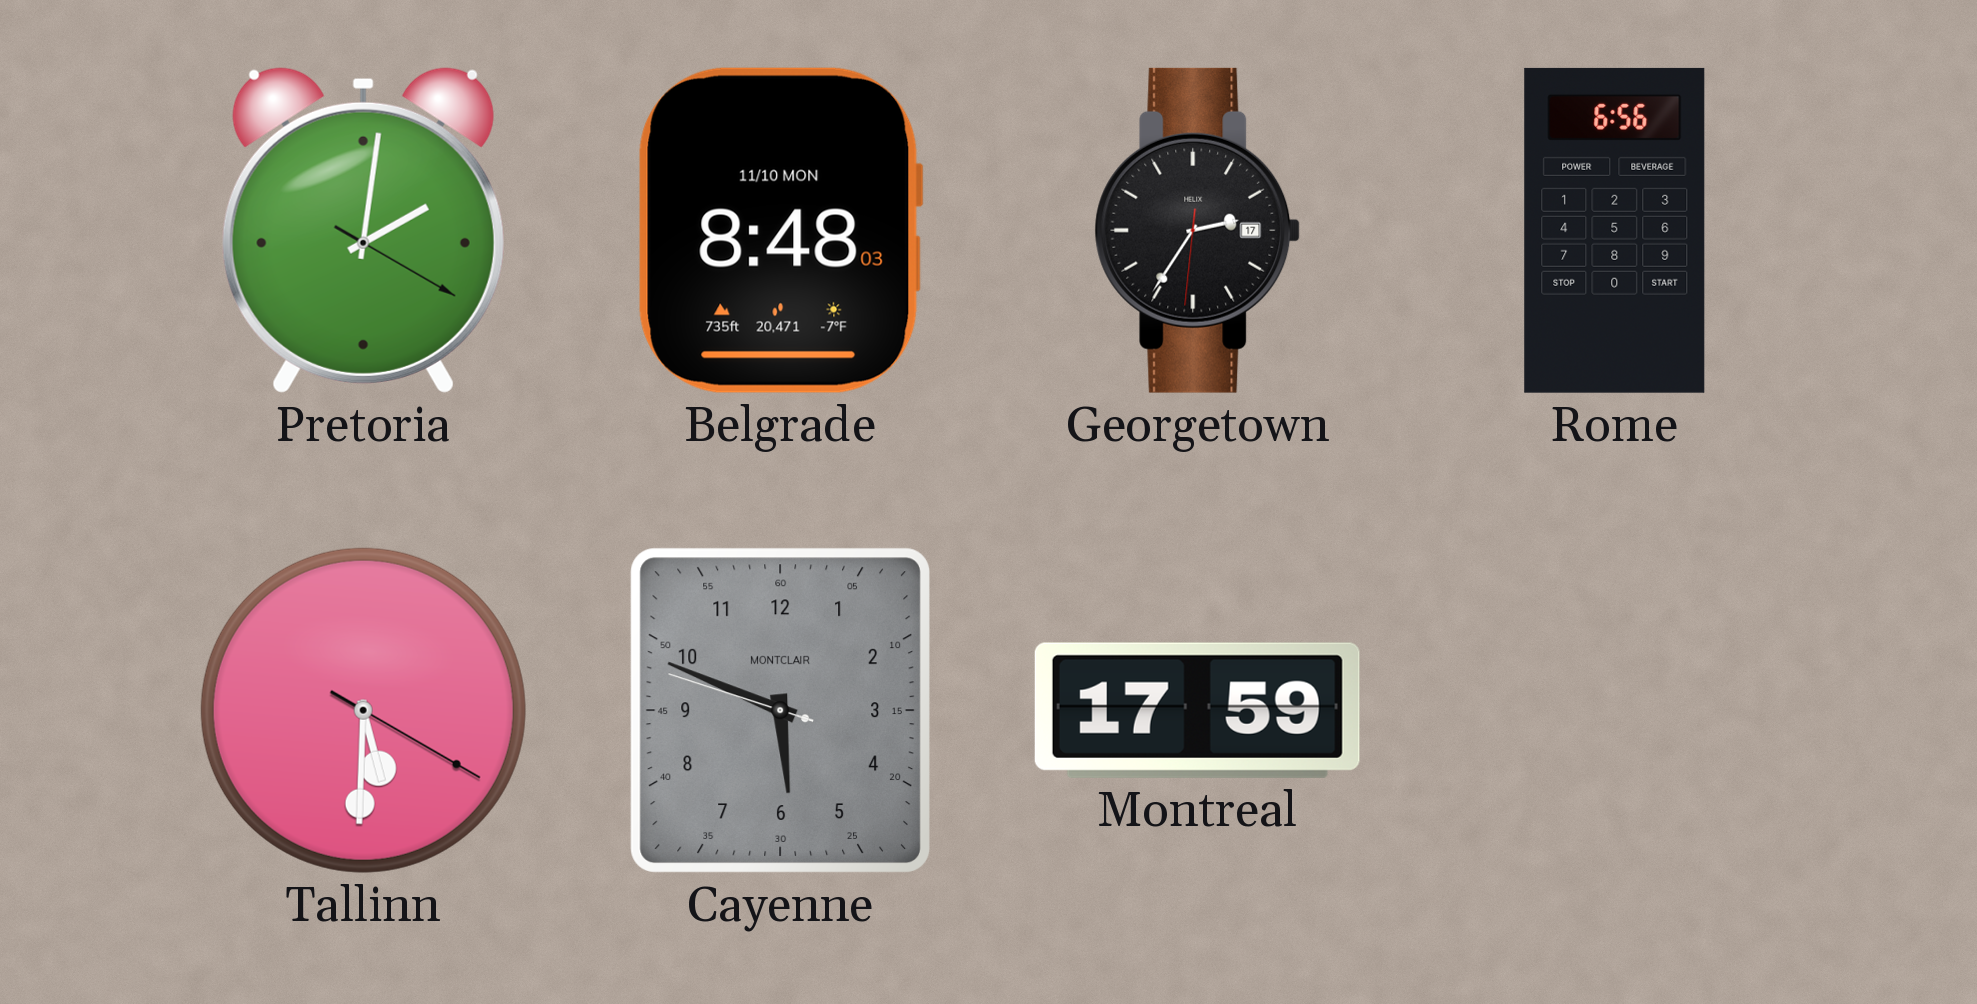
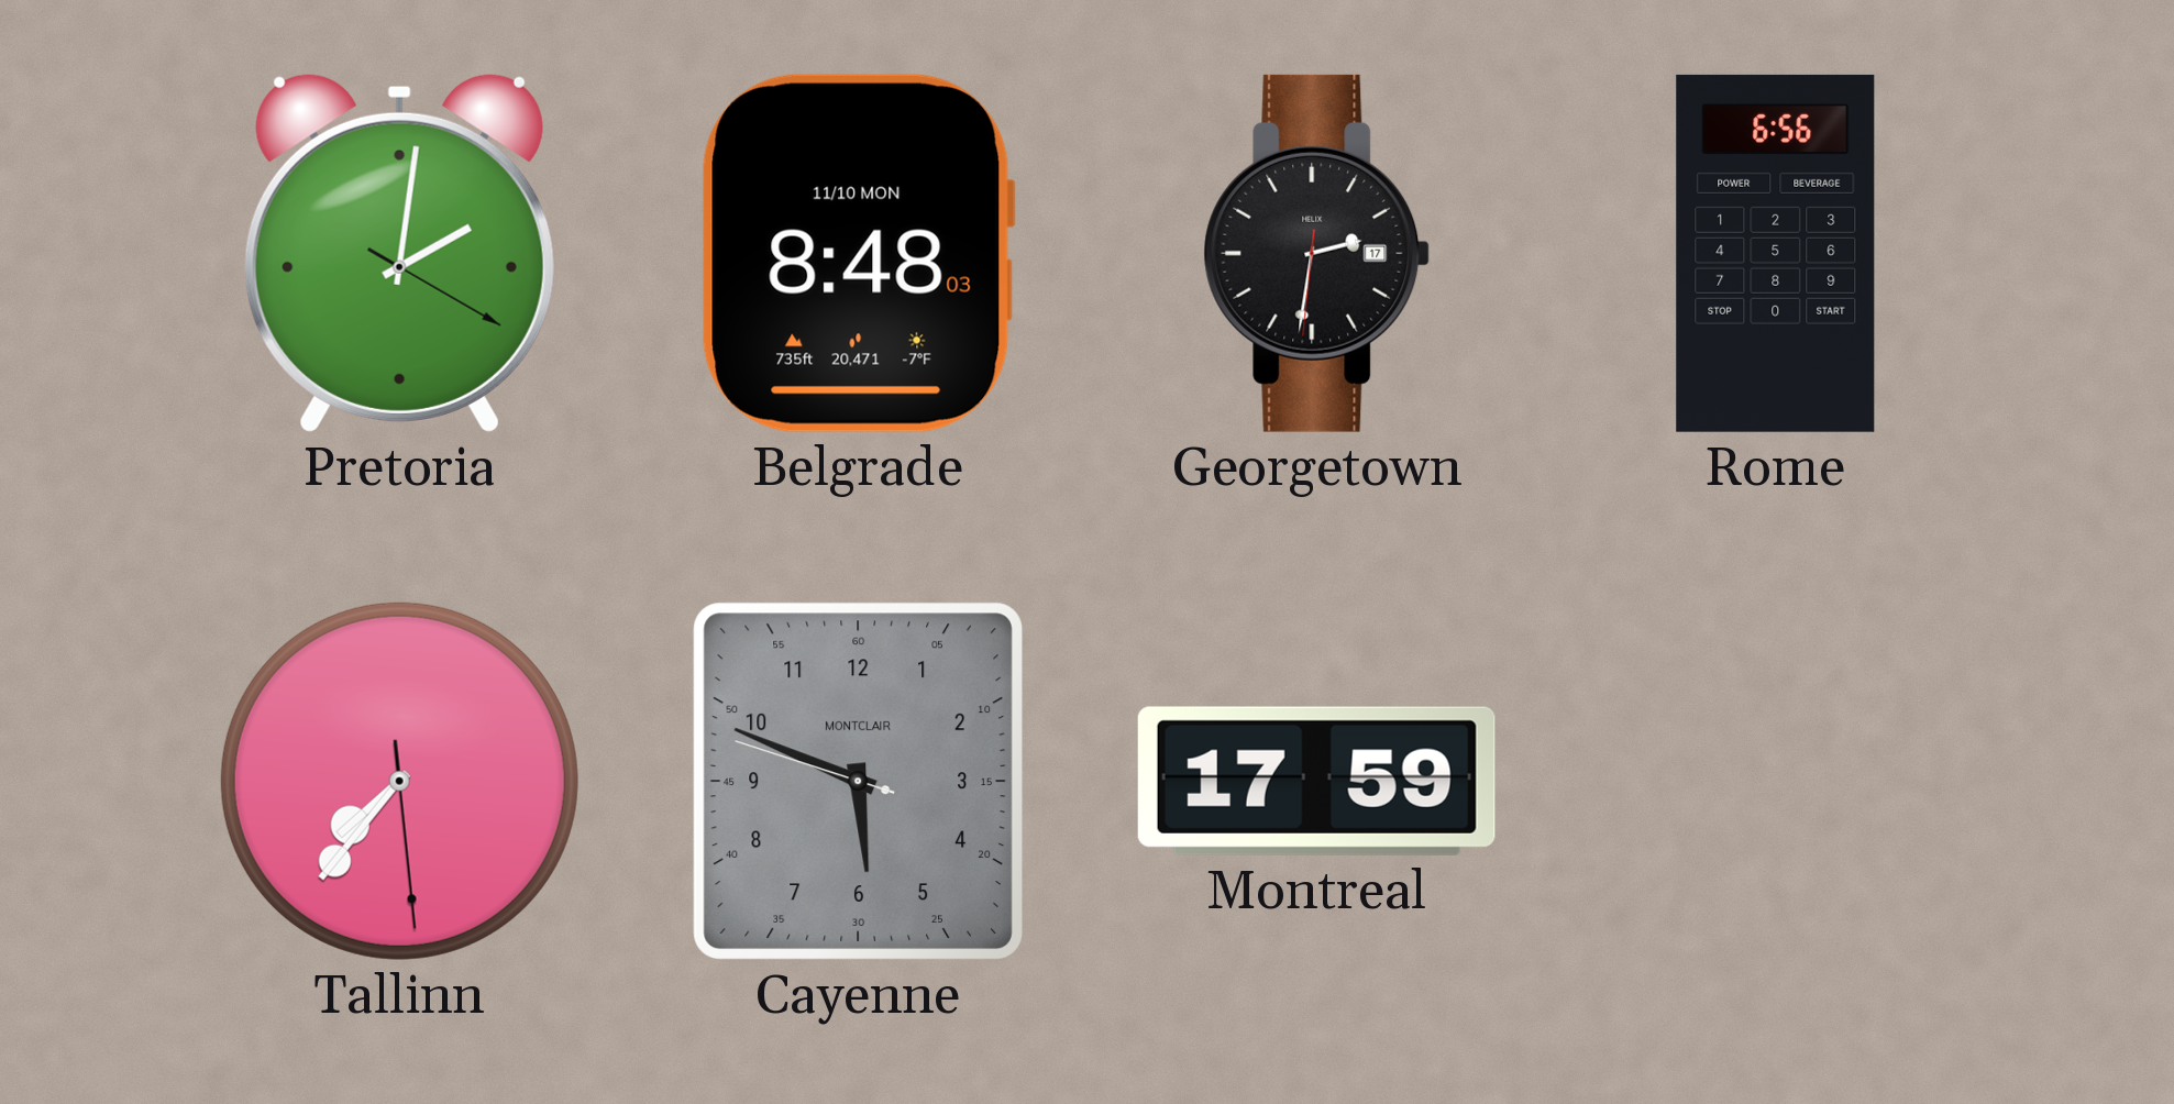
Georgetown: 2:35 -> 2:31 (1317, 253)
Tallinn: 5:30 -> 7:36 (399, 781)
